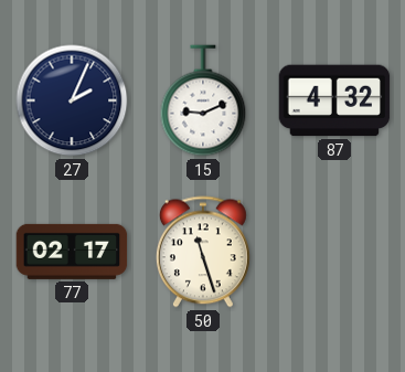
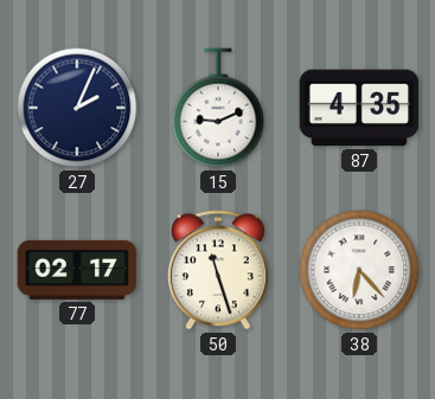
87: 4:32 -> 4:35 (359, 108)
38: none -> 6:23 (359, 270)
